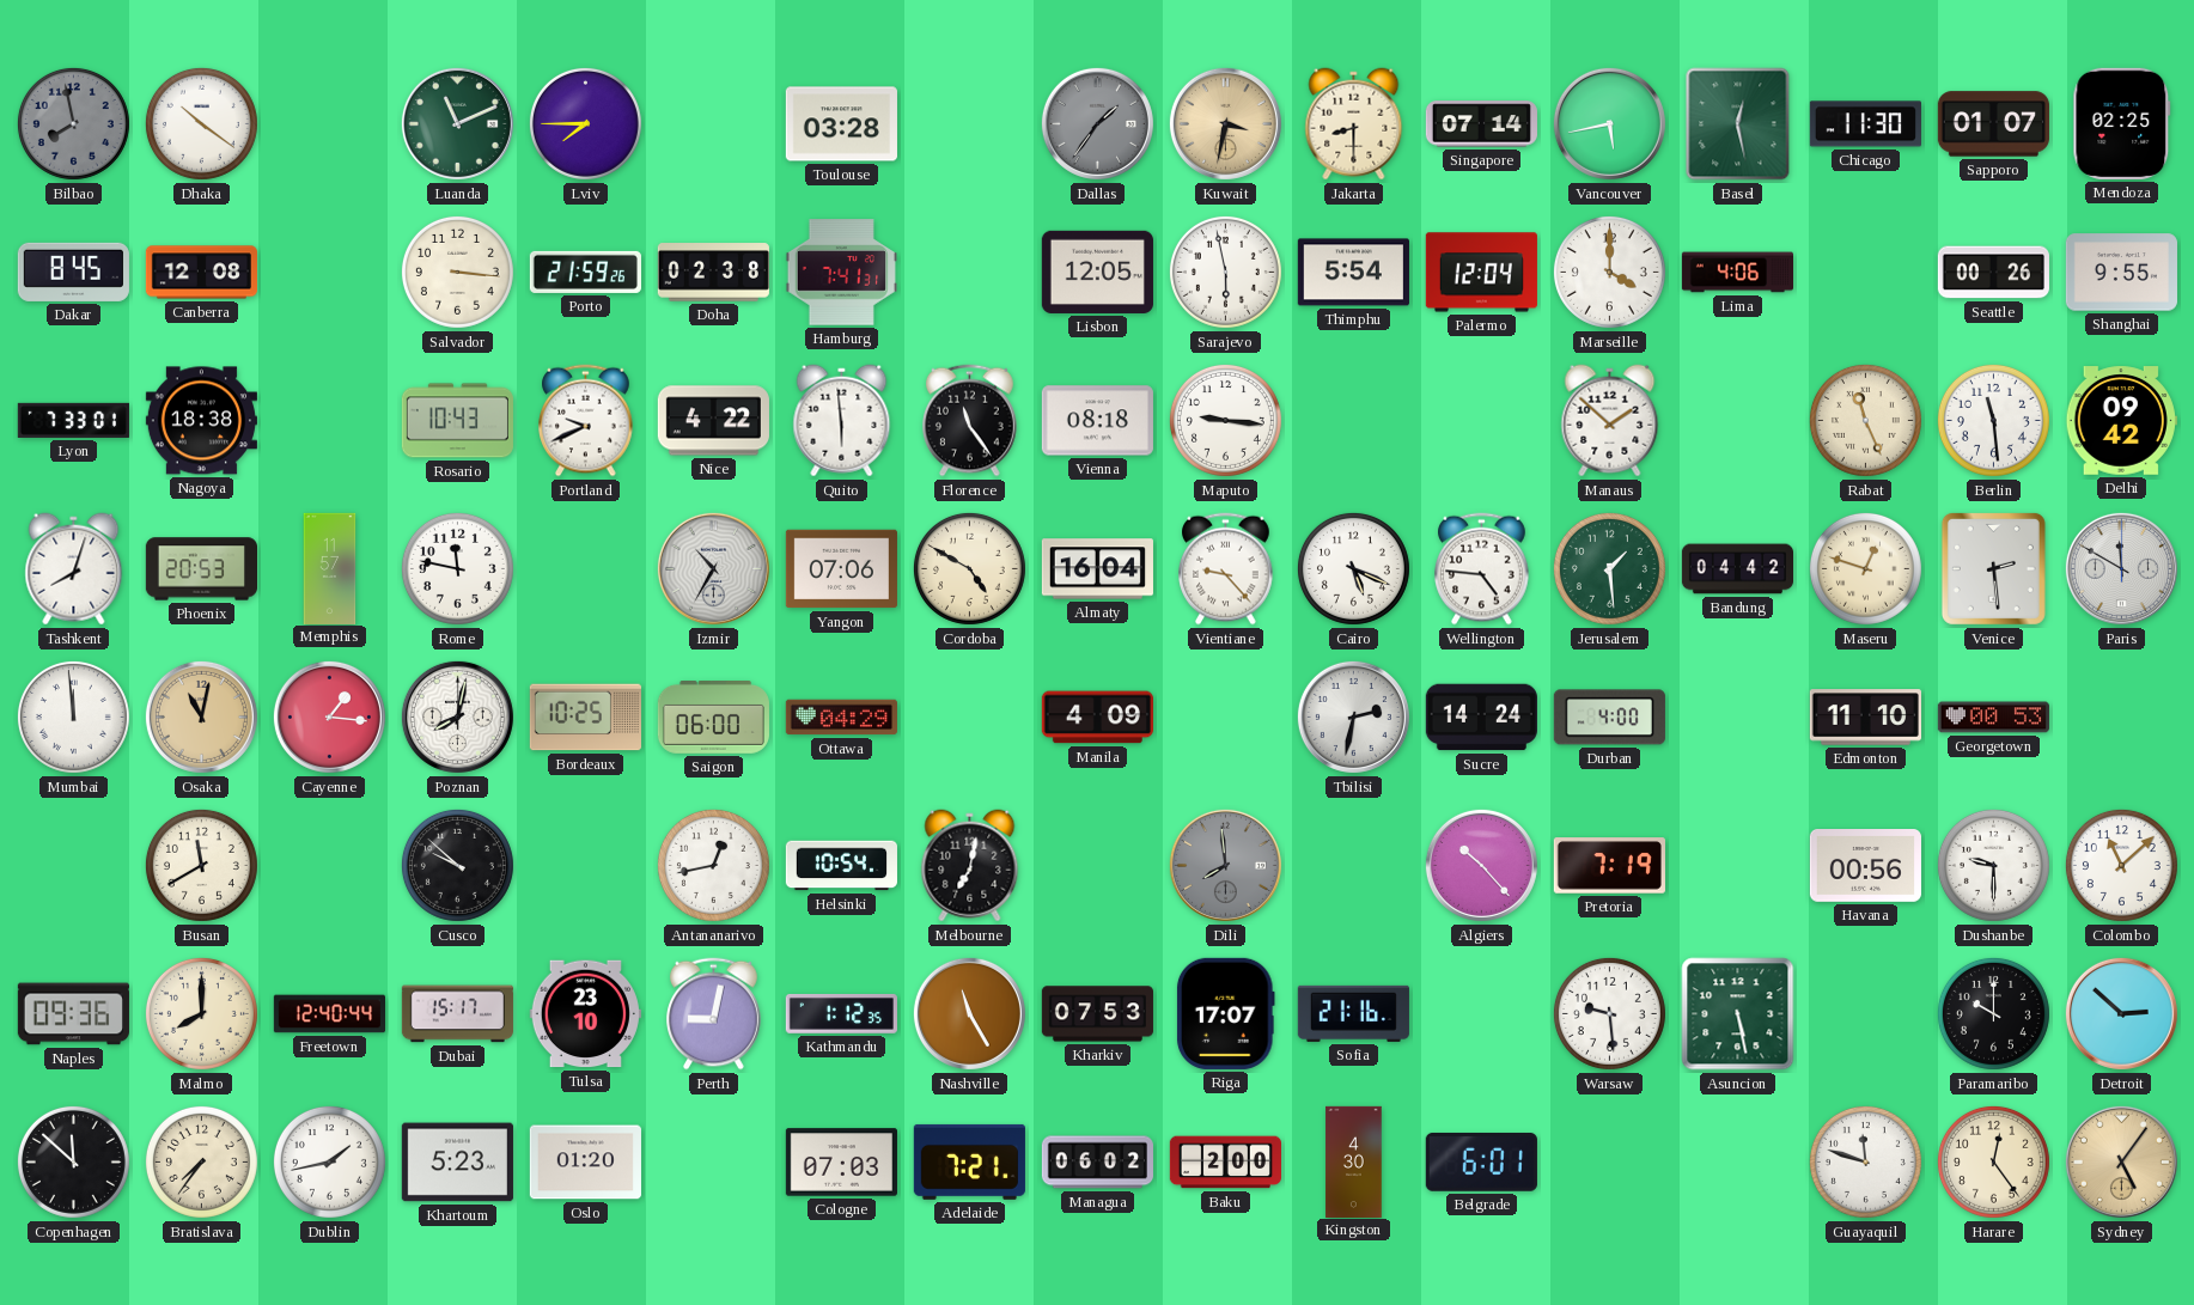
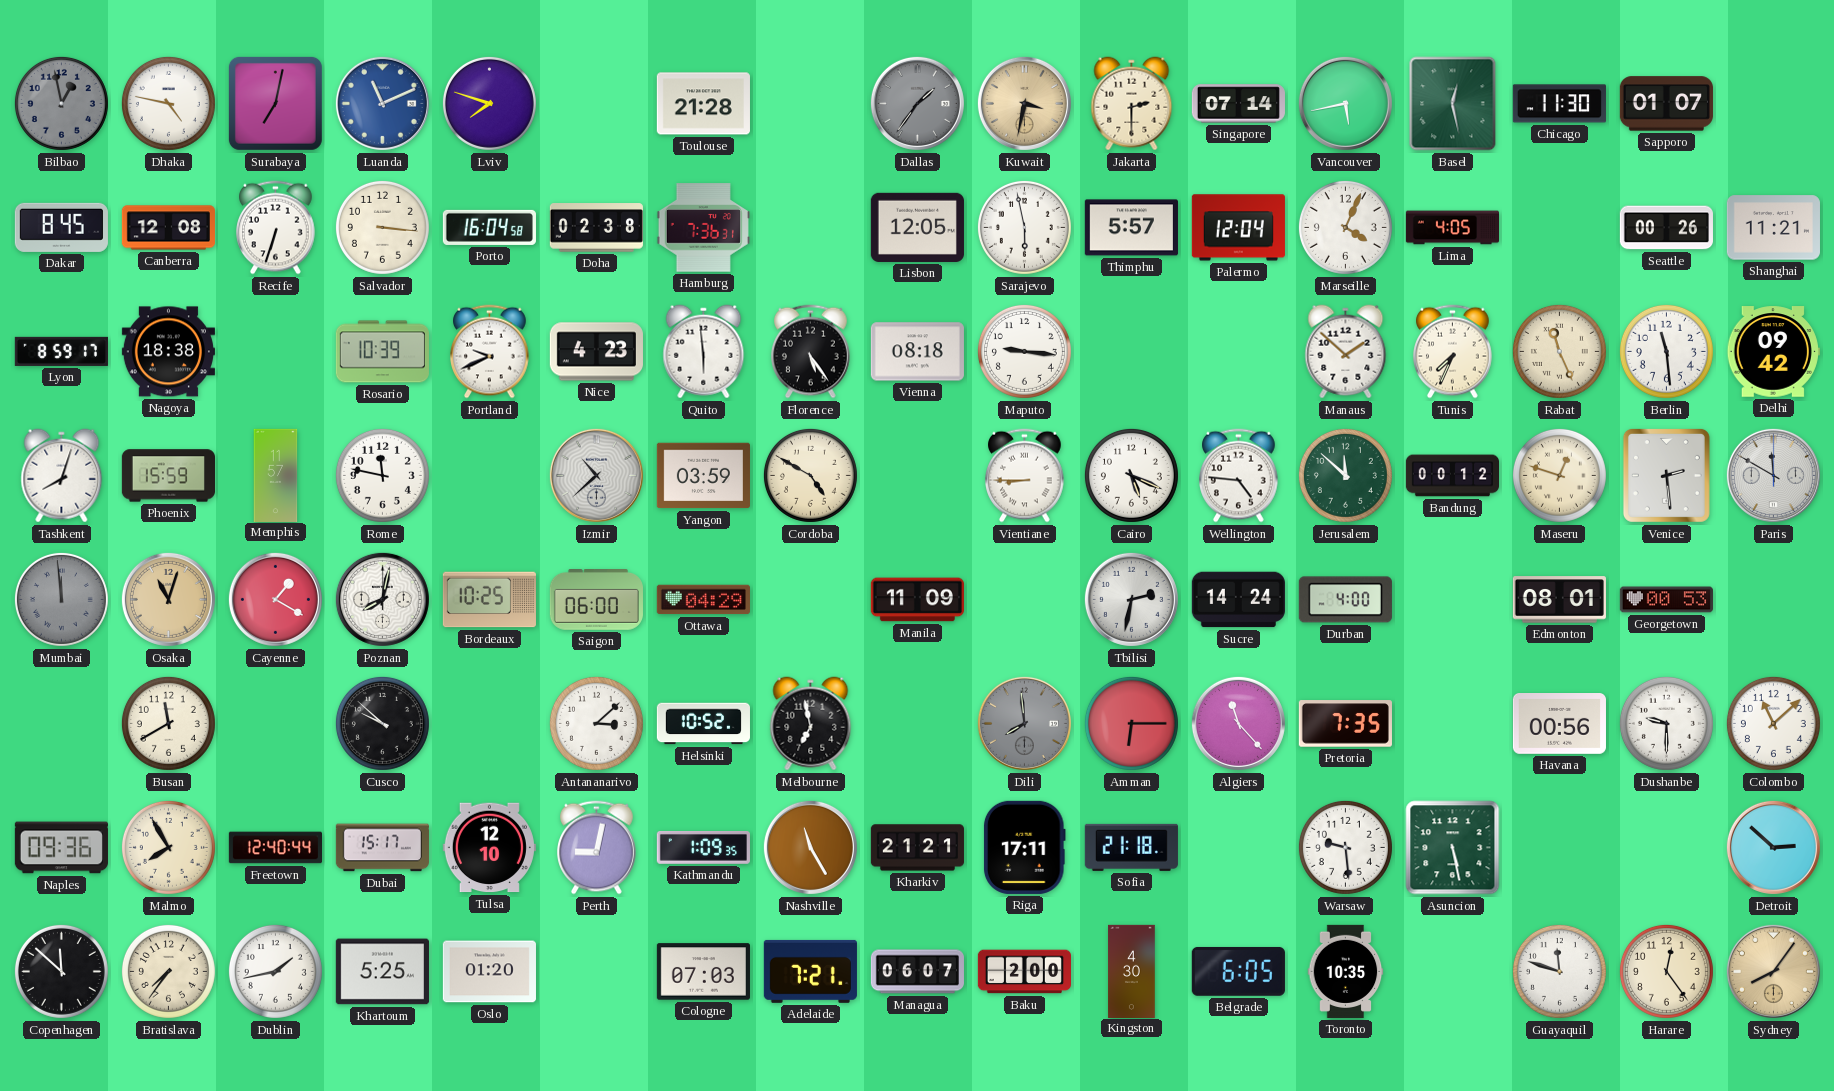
Bilbao: 7:58 -> 12:58 (61, 103)
Dhaka: 10:21 -> 4:47 (168, 103)
Surabaya: none -> 7:02 (275, 103)
Luanda dial: green -> blue (382, 103)
Lviv: 7:45 -> 7:48 (489, 103)
Toulouse: 03:28 -> 21:28 (703, 104)
Jakarta: 8:30 -> 2:30 (1132, 104)
Mendoza: 02:25 -> none (2122, 123)
Recife: none -> 6:33 (276, 228)
Porto: 21:59 -> 16:04 (489, 227)
Hamburg: 7:41 -> 7:36 (703, 228)
Thimphu: 5:54 -> 5:57 (1131, 228)
Marseille: 4:00 -> 4:04 (1345, 227)
Lima: 4:06 -> 4:05 (1452, 228)
Shanghai: 9:55 -> 11:21 (1773, 228)
Lyon: 7:33 -> 8:59 (61, 351)
Rosario: 10:43 -> 10:39 (382, 352)
Nice: 4:22 -> 4:23 (596, 352)
Florence: 11:24 -> 5:24 (811, 352)
Tunis: none -> 7:34 (1453, 352)
Phoenix: 20:53 -> 15:59 (168, 476)
Izmir: 10:35 -> 10:38 (596, 475)
Yangon: 07:06 -> 03:59 (703, 476)
Almaty: 16:04 -> none (1097, 569)
Vientiane: 9:23 -> 8:45 (1025, 476)
Jerusalem: 1:29 -> 11:52 (1345, 475)
Bandung: 04:42 -> 00:12 (1452, 476)
Mumbai dial: white -> grey (61, 599)
Osaka: 11:02 -> 11:03 (168, 599)
Cayenne: 1:16 -> 1:20 (275, 599)
Manila: 4:09 -> 11:09 (917, 600)
Edmonton: 11:10 -> 08:01 (1559, 600)
Antananarivo: 12:43 -> 3:08 (596, 723)
Helsinki: 10:54 -> 10:52 (703, 724)
Melbourne: 7:02 -> 6:58 (811, 724)
Amman: none -> 6:15 (1131, 723)
Algiers: 10:23 -> 11:23 (1238, 723)
Pretoria: 7:19 -> 7:35 (1345, 724)
Malmo: 8:00 -> 7:55 (168, 847)
Tulsa: 23:10 -> 12:10 (489, 848)
Kathmandu: 1:12 -> 1:09 (703, 847)
Kharkiv: 07:53 -> 21:21 (917, 848)
Riga: 17:07 -> 17:11 (1024, 847)
Sofia: 21:16 -> 21:18 (1131, 847)
Paramaribo: 10:00 -> none (1993, 1013)
Khartoum: 5:23 -> 5:25 (382, 972)
Managua: 06:02 -> 06:07 (917, 972)
Belgrade: 6:01 -> 6:05 (1238, 971)
Toronto: none -> 10:35 (1346, 971)
Sydney: 5:06 -> 8:06 (1773, 971)
